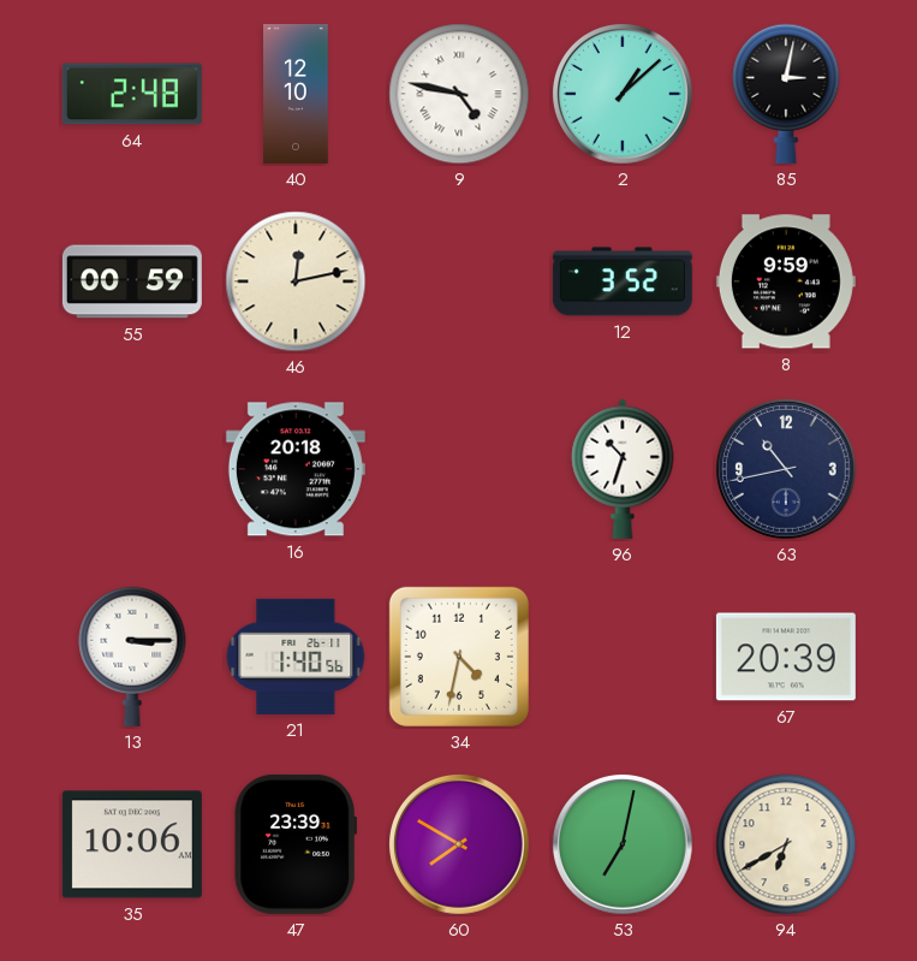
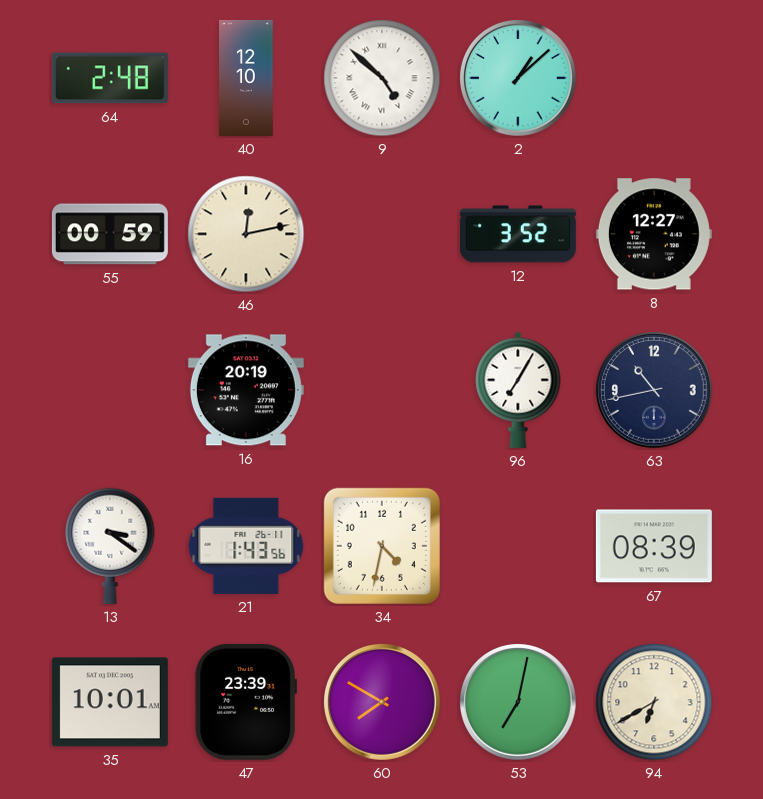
9: 4:47 -> 4:52 (382, 78)
85: 3:02 -> none (786, 94)
8: 9:59 -> 12:27 (654, 234)
16: 20:18 -> 20:19 (246, 390)
96: 10:33 -> 7:05 (518, 390)
13: 3:15 -> 3:21 (110, 546)
21: 1:40 -> 1:43 (246, 546)
67: 20:39 -> 08:39 (654, 546)
35: 10:06 -> 10:01 (110, 702)
